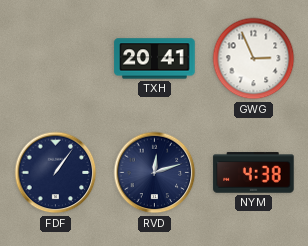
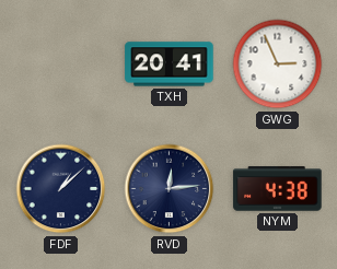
FDF: 1:06 -> 1:08 (61, 189)
RVD: 12:12 -> 12:14 (170, 189)
